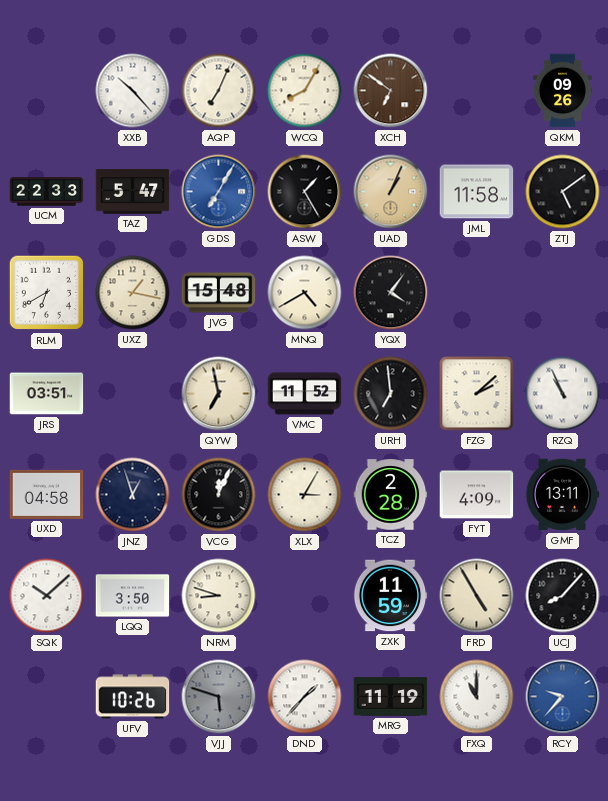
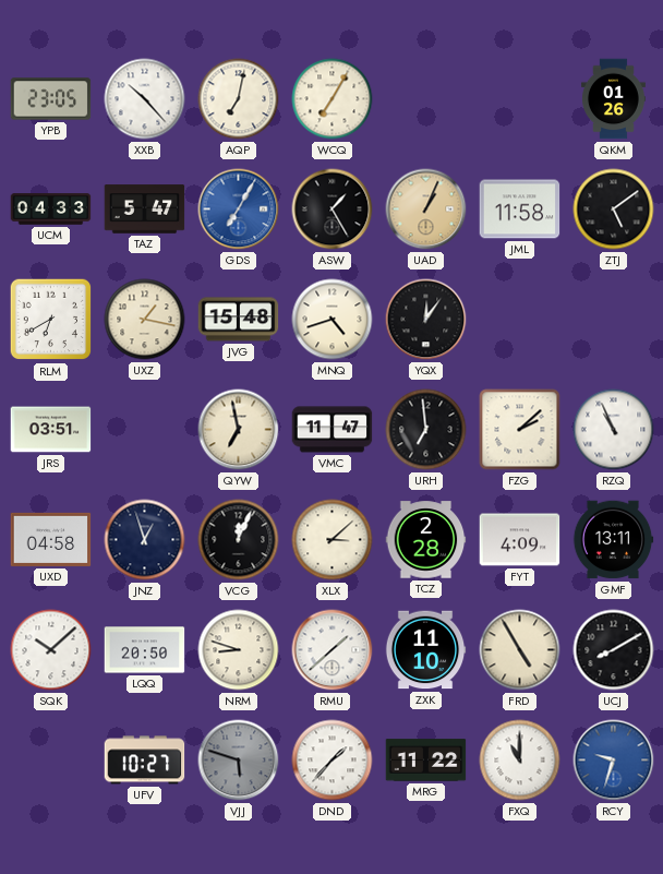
YPB: none -> 23:05 (51, 99)
AQP: 7:04 -> 7:02 (239, 99)
WCQ: 8:05 -> 7:05 (333, 99)
XCH: 6:51 -> none (391, 91)
QKM: 09:26 -> 01:26 (613, 99)
UCM: 22:33 -> 04:33 (51, 209)
MNQ: 4:40 -> 4:42 (333, 320)
YQX: 4:06 -> 12:06 (426, 320)
VMC: 11:52 -> 11:47 (333, 430)
XLX: 3:05 -> 3:08 (333, 540)
LQQ: 3:50 -> 20:50 (145, 650)
RMU: none -> 1:38 (333, 650)
ZXK: 11:59 -> 11:10 (425, 650)
UCJ: 8:07 -> 8:10 (614, 650)
UFV: 10:26 -> 10:27 (145, 761)
MRG: 11:19 -> 11:22 (426, 761)
RCY: 9:37 -> 9:33 (614, 761)
